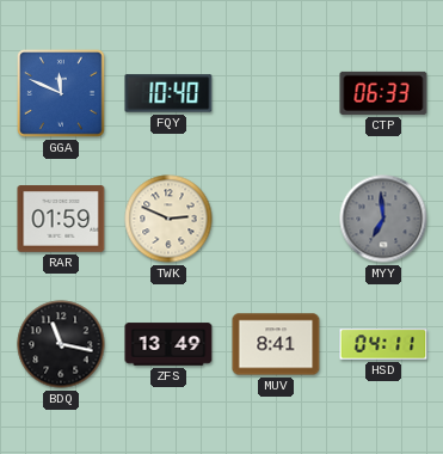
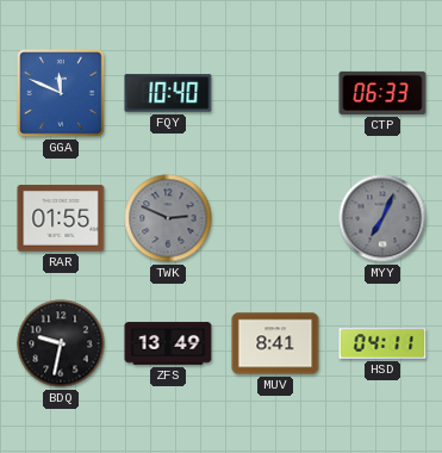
RAR: 01:59 -> 01:55 (61, 218)
TWK dial: cream -> grey (168, 218)
MYY: 6:59 -> 7:04 (382, 218)
BDQ: 11:17 -> 9:32 (61, 343)
